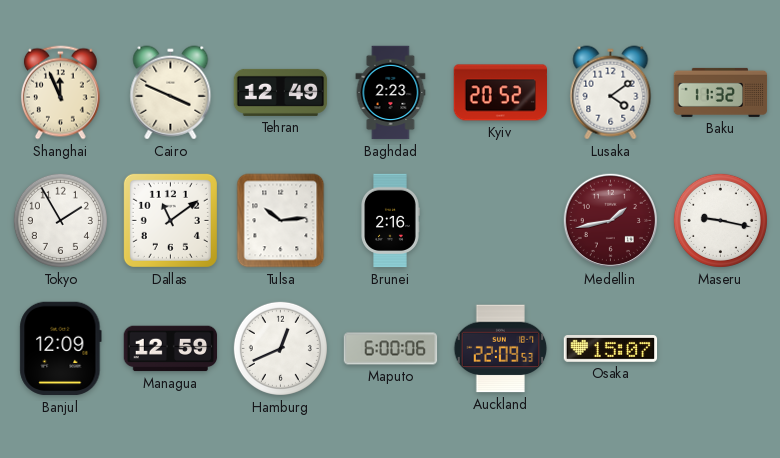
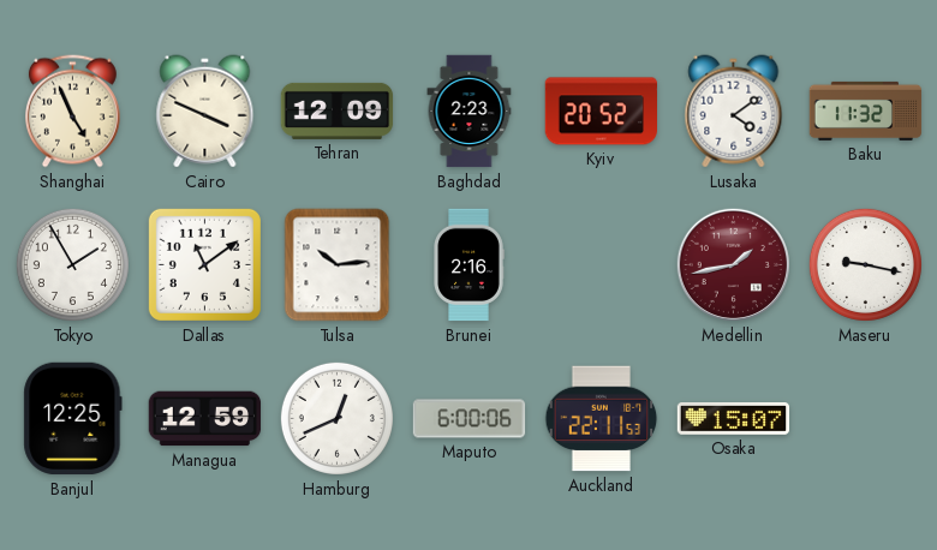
Shanghai: 11:56 -> 4:56 (72, 112)
Tehran: 12:49 -> 12:09 (338, 110)
Banjul: 12:09 -> 12:25 (73, 419)
Auckland: 22:09 -> 22:11 (602, 419)
